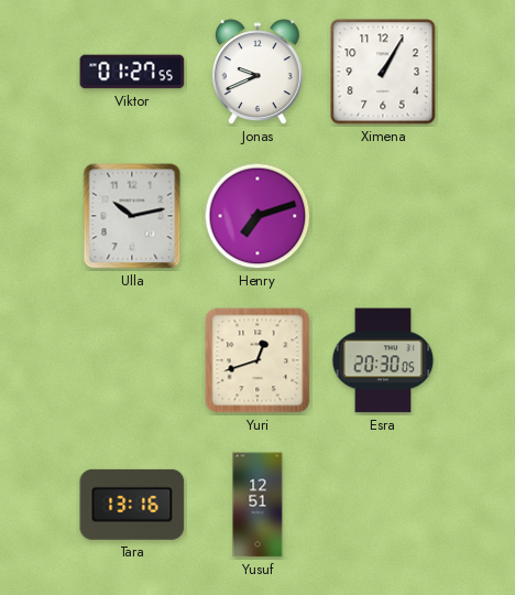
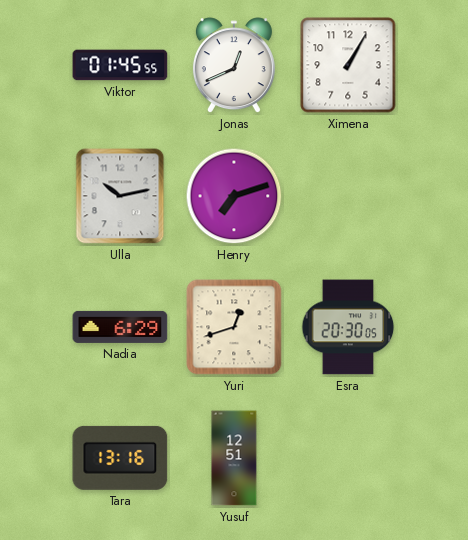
Viktor: 01:27 -> 01:45 (120, 65)
Jonas: 9:41 -> 12:41 (234, 66)
Nadia: none -> 6:29 (120, 327)
